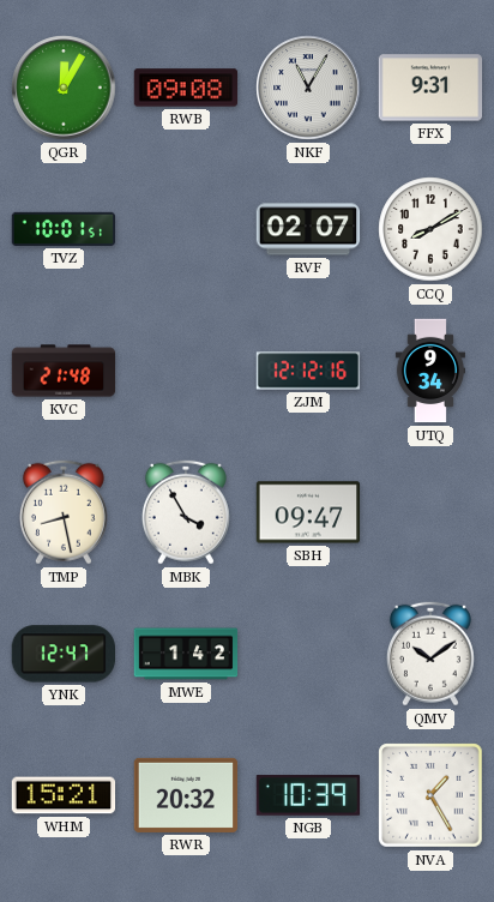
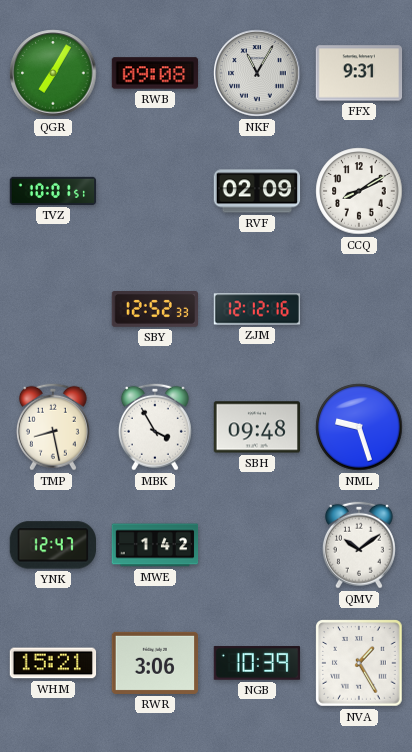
QGR: 12:05 -> 7:05 (53, 73)
RVF: 02:07 -> 02:09 (257, 191)
KVC: 21:48 -> none (64, 371)
SBY: none -> 12:52 (154, 310)
UTQ: 9:34 -> none (429, 371)
SBH: 09:47 -> 09:48 (257, 427)
NML: none -> 9:27 (359, 427)
RWR: 20:32 -> 3:06 (155, 663)
